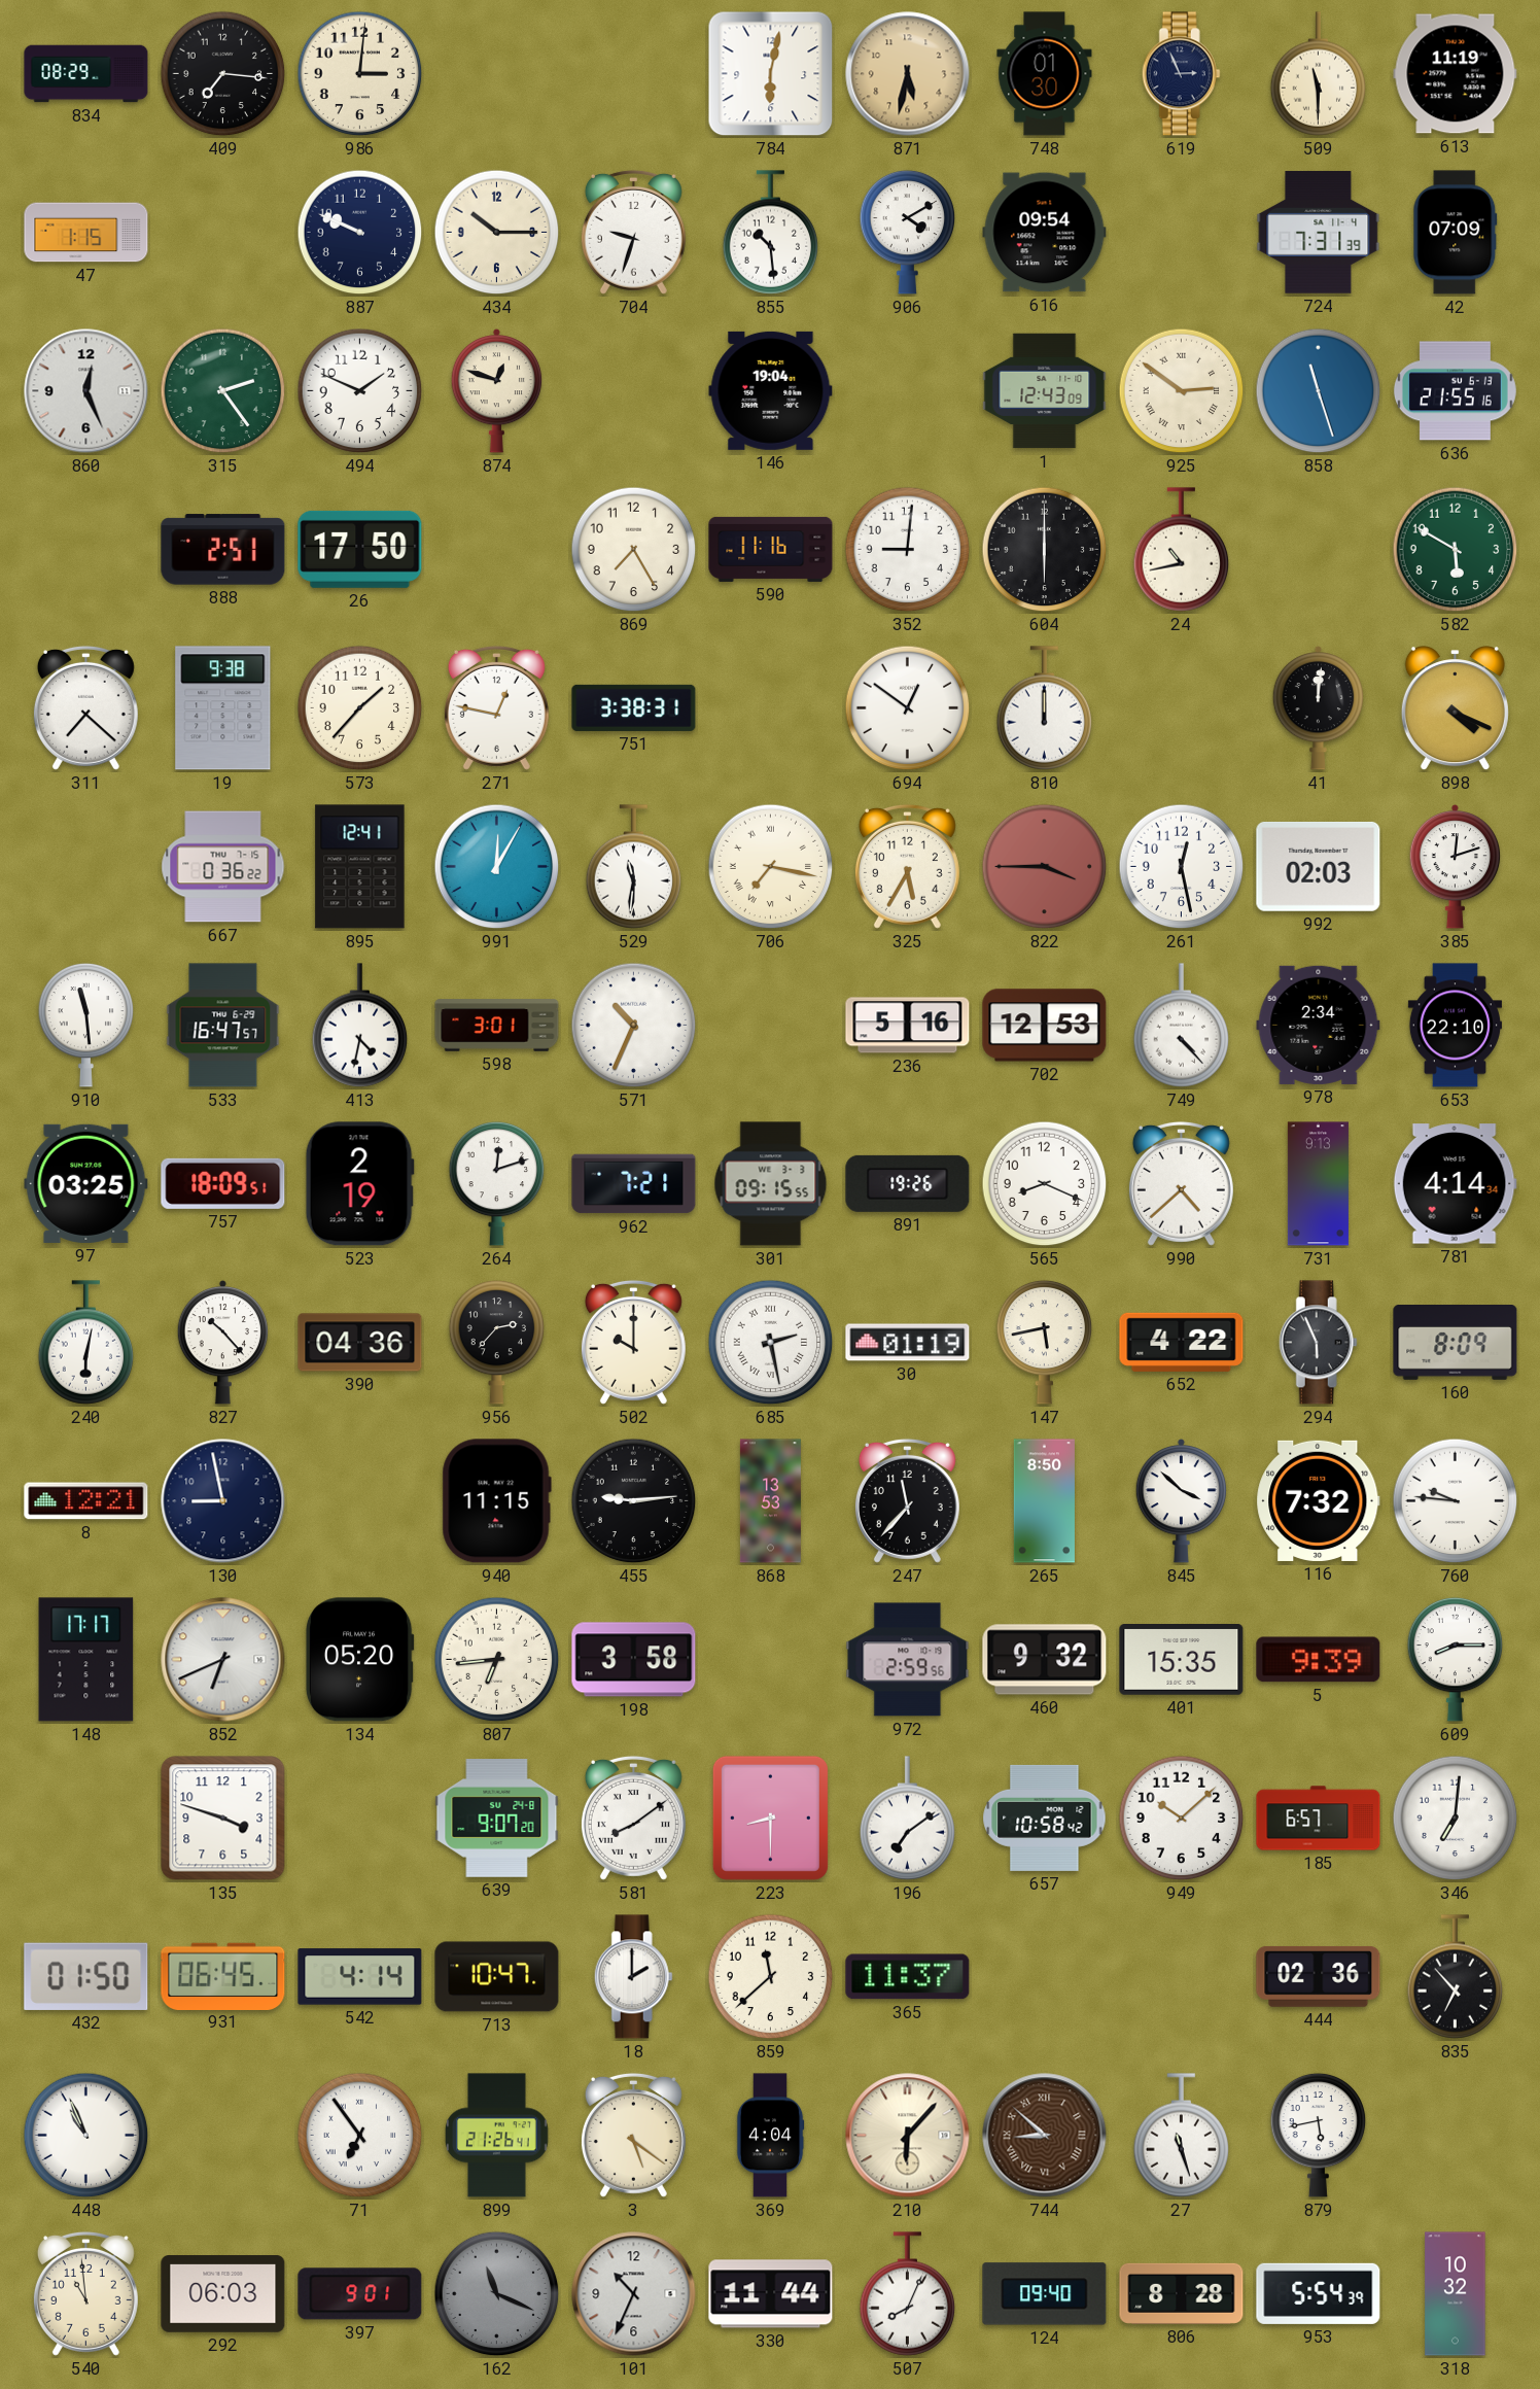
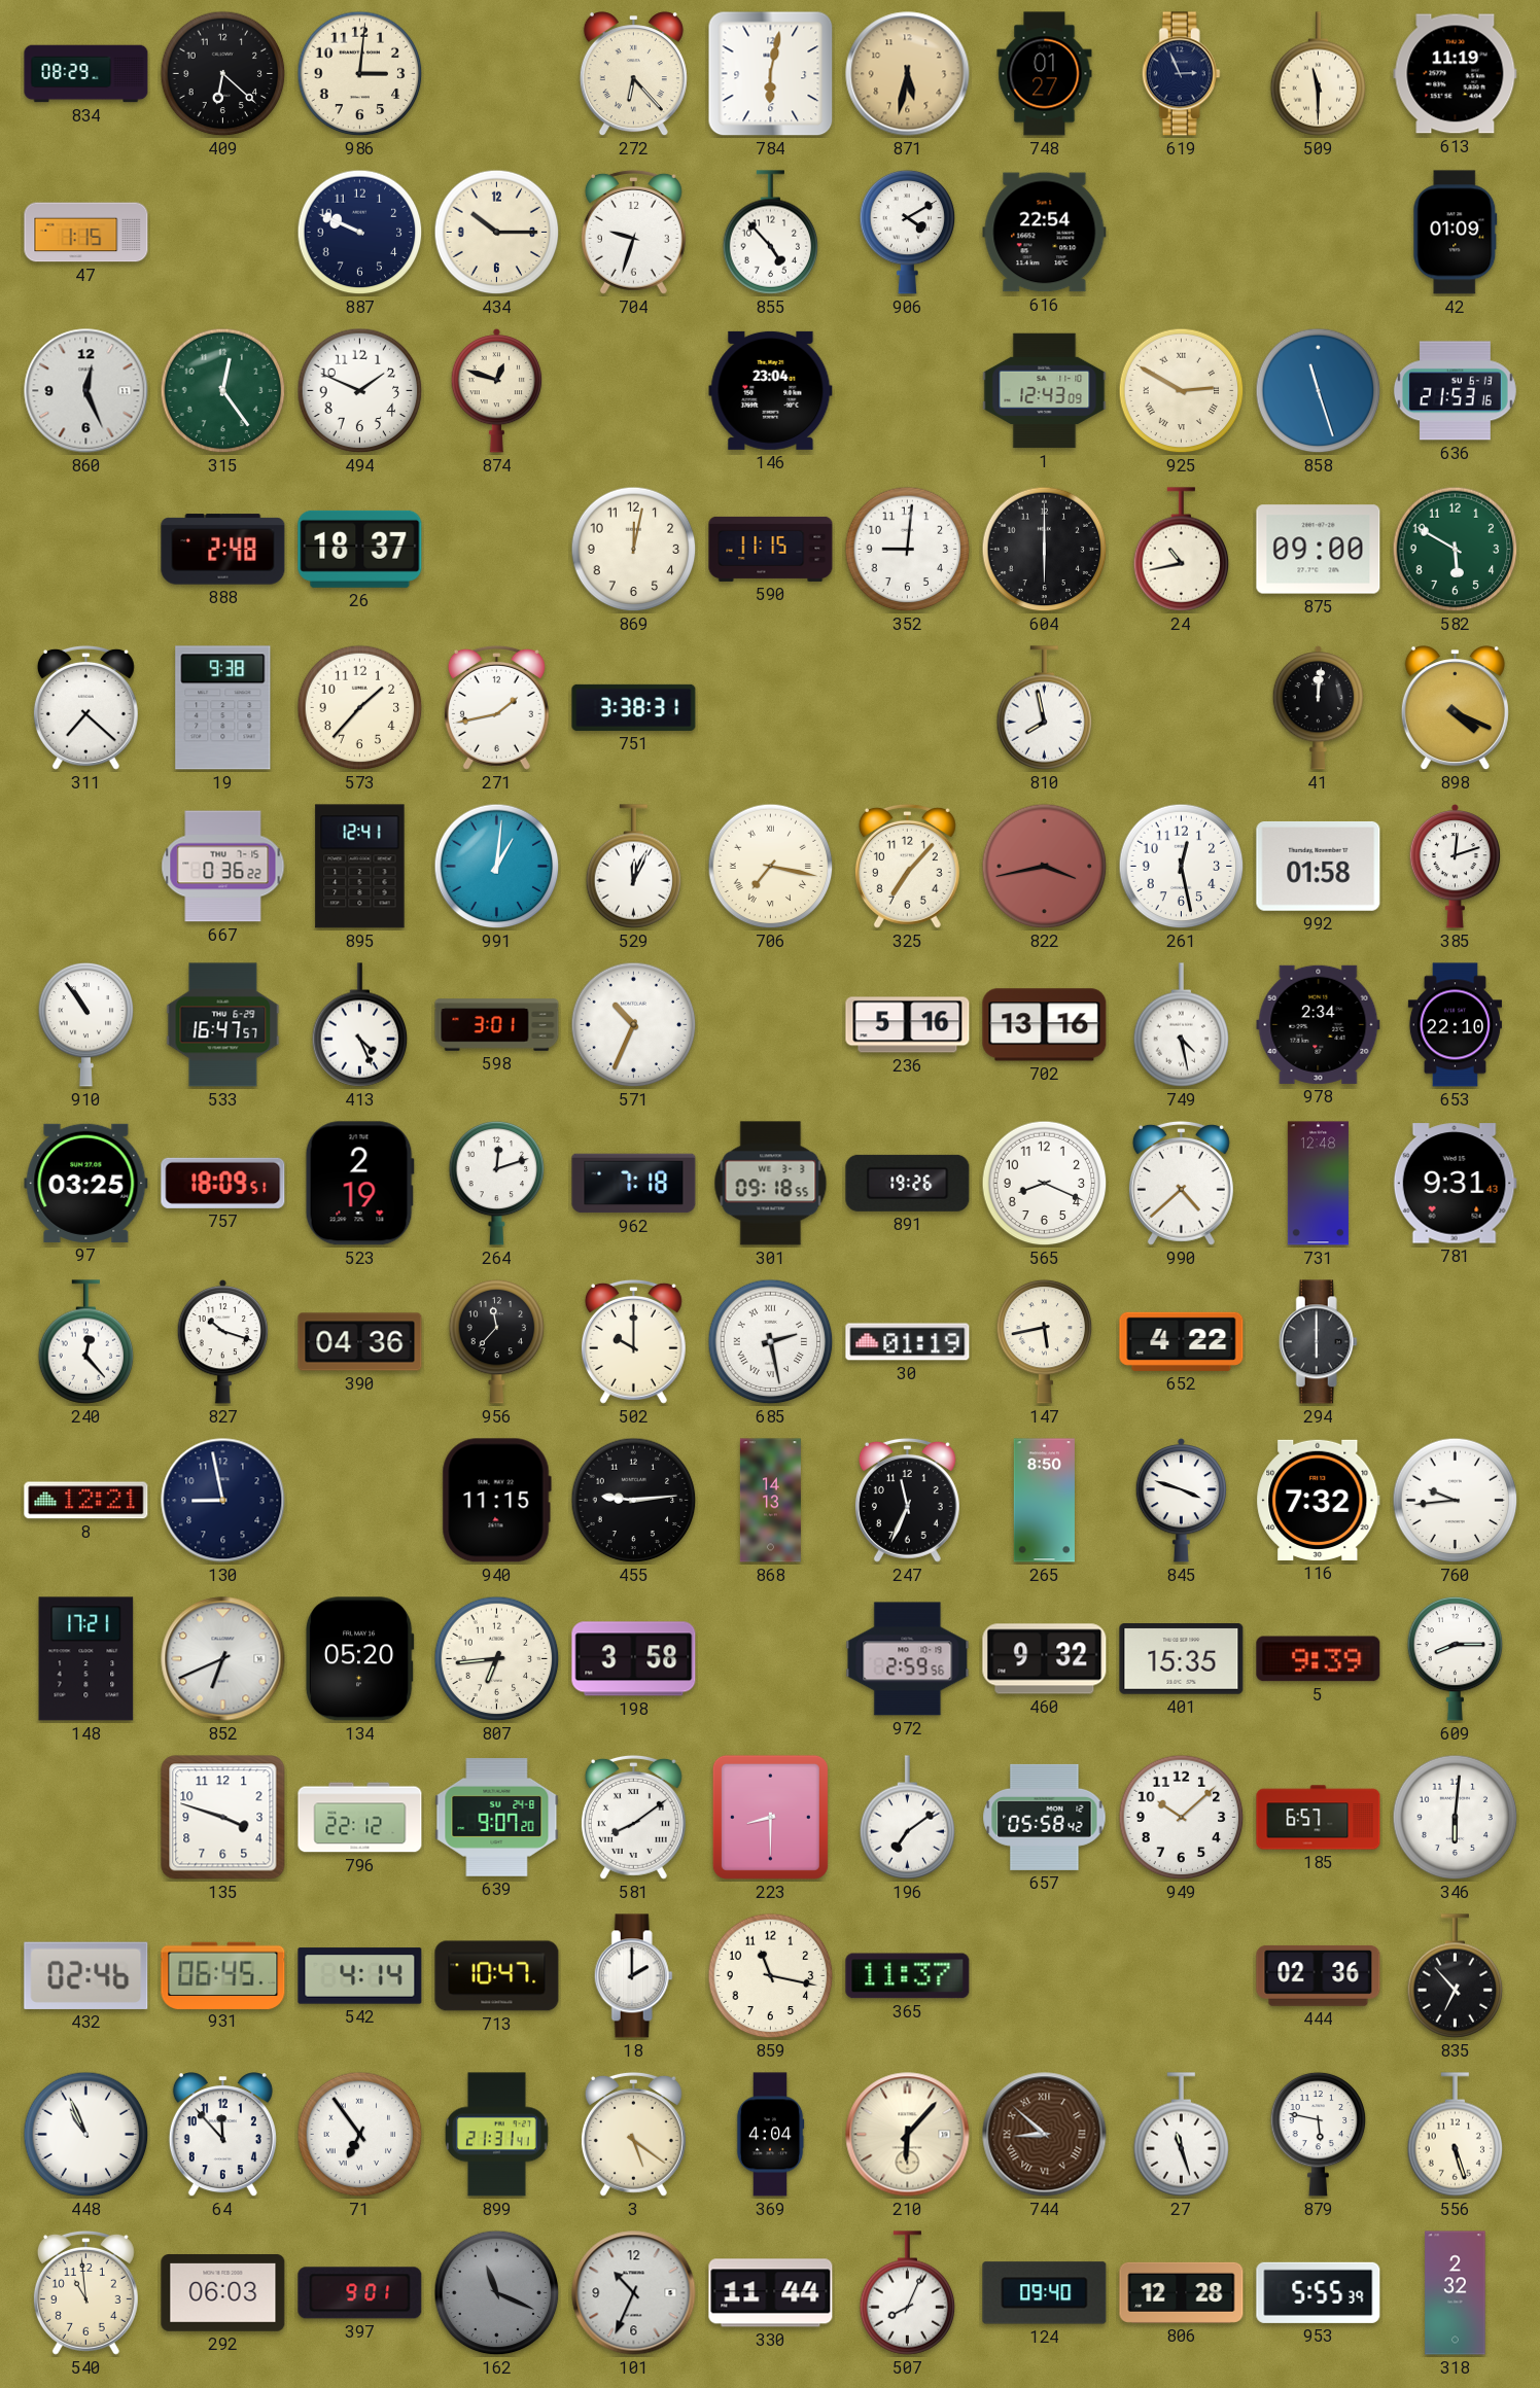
409: 7:16 -> 6:22 (223, 74)
272: none -> 6:23 (633, 74)
748: 01:30 -> 01:27 (1045, 74)
855: 10:29 -> 4:53 (771, 233)
616: 09:54 -> 22:54 (1045, 233)
724: 7:31 -> none (1319, 232)
42: 07:09 -> 01:09 (1456, 233)
315: 2:24 -> 12:24 (223, 391)
146: 19:04 -> 23:04 (771, 390)
925: 2:51 -> 2:50 (1182, 391)
636: 21:55 -> 21:53 (1455, 391)
888: 2:51 -> 2:48 (223, 550)
26: 17:50 -> 18:37 (360, 549)
869: 7:25 -> 12:02 (634, 550)
590: 11:16 -> 11:15 (771, 549)
875: none -> 09:00 (1319, 550)
271: 12:47 -> 1:43 (496, 707)
694: 12:51 -> none (908, 708)
810: 12:00 -> 7:58 (1045, 708)
991: 12:05 -> 1:01 (497, 867)
529: 11:31 -> 12:04 (634, 867)
325: 5:35 -> 7:07 (907, 866)
822: 3:45 -> 3:43 (1045, 867)
992: 02:03 -> 01:58 (1319, 866)
910: 11:29 -> 10:54 (86, 1024)
413: 4:32 -> 4:26 (360, 1025)
702: 12:53 -> 13:16 (1045, 1025)
749: 4:23 -> 4:28 (1182, 1025)
962: 7:21 -> 7:18 (634, 1184)
301: 09:15 -> 09:18 (771, 1184)
731: 9:13 -> 12:48 (1318, 1184)
781: 4:14 -> 9:31 (1455, 1184)
240: 6:02 -> 12:23 (86, 1342)
827: 10:23 -> 10:18 (223, 1341)
956: 2:37 -> 11:37 (497, 1341)
294: 5:56 -> 6:00 (1318, 1342)
160: 8:09 -> none (1456, 1343)
868: 13:53 -> 14:13 (770, 1501)
247: 11:37 -> 11:34 (907, 1500)
845: 3:52 -> 3:48 (1182, 1500)
760: 9:46 -> 9:44 (1456, 1501)
148: 17:17 -> 17:21 (86, 1659)
796: none -> 22:12 (360, 1818)
657: 10:58 -> 05:58 (1045, 1817)
346: 7:01 -> 6:01 (1456, 1818)
432: 01:50 -> 02:46 (86, 1975)
859: 11:38 -> 11:17 (771, 1976)
64: none -> 11:53 (222, 2135)
899: 21:26 -> 21:31 (497, 2135)
879: 5:43 -> 5:47 (1319, 2134)
556: none -> 5:27 (1456, 2135)
806: 8:28 -> 12:28 (1182, 2292)
953: 5:54 -> 5:55 (1319, 2292)
318: 10:32 -> 2:32 (1456, 2293)
